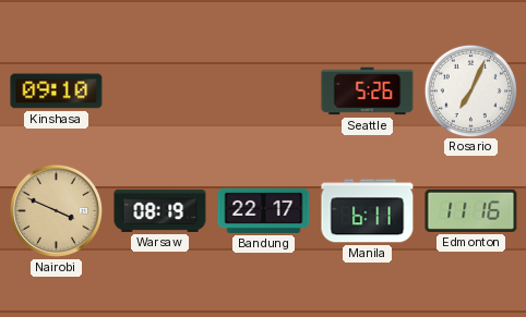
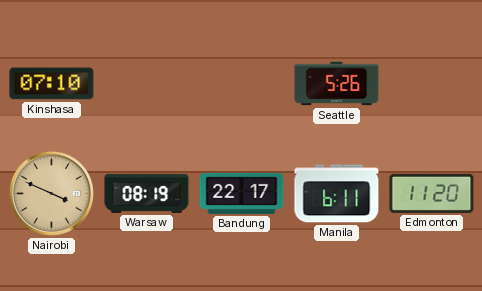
Kinshasa: 09:10 -> 07:10 (52, 84)
Rosario: 7:04 -> none (470, 90)
Edmonton: 11:16 -> 11:20 (432, 193)
